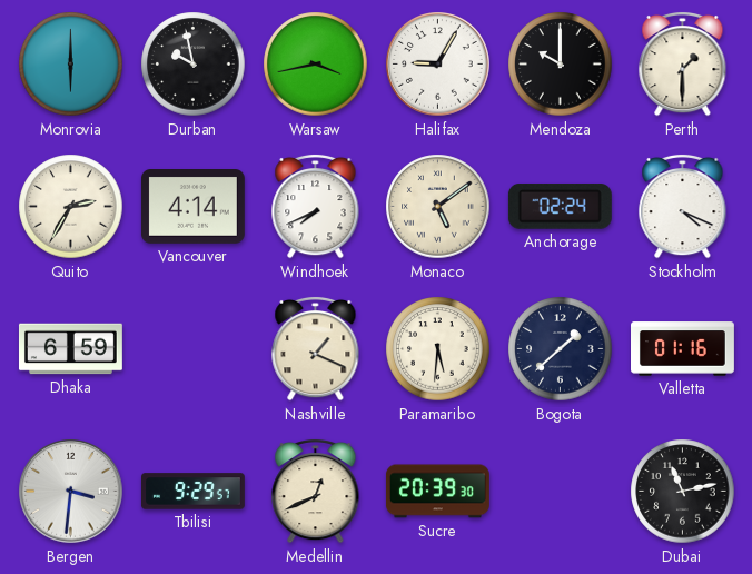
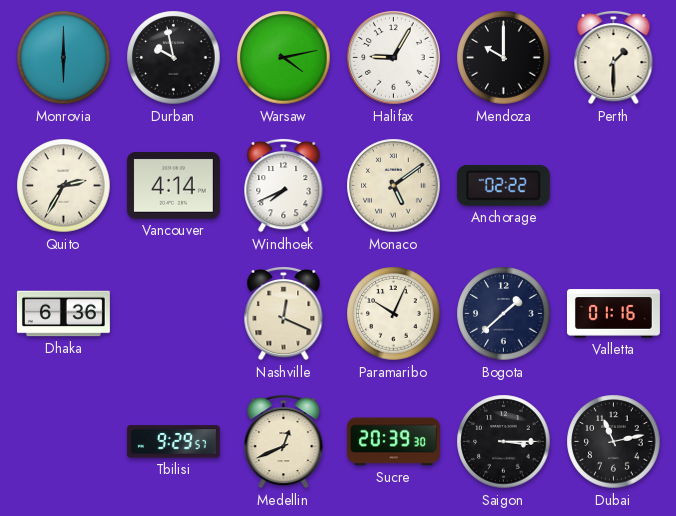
Warsaw: 3:43 -> 4:13 (284, 58)
Anchorage: 02:24 -> 02:22 (503, 185)
Stockholm: 4:19 -> none (683, 206)
Dhaka: 6:59 -> 6:36 (63, 314)
Nashville: 1:19 -> 12:19 (284, 313)
Paramaribo: 5:31 -> 10:04 (394, 314)
Bergen: 3:31 -> none (71, 492)
Saigon: none -> 3:15 (504, 442)
